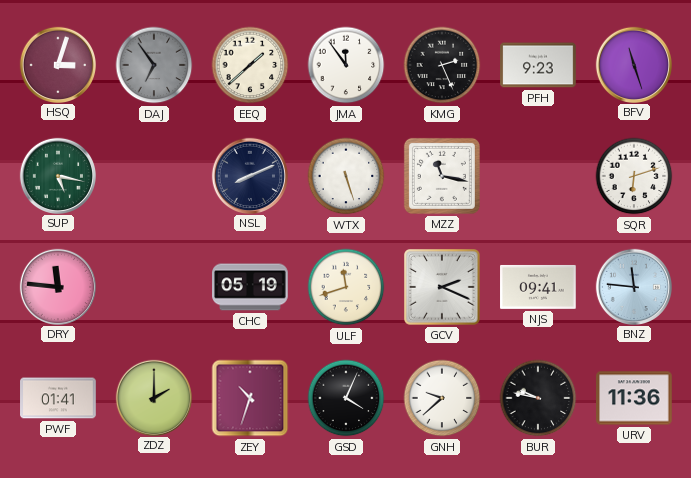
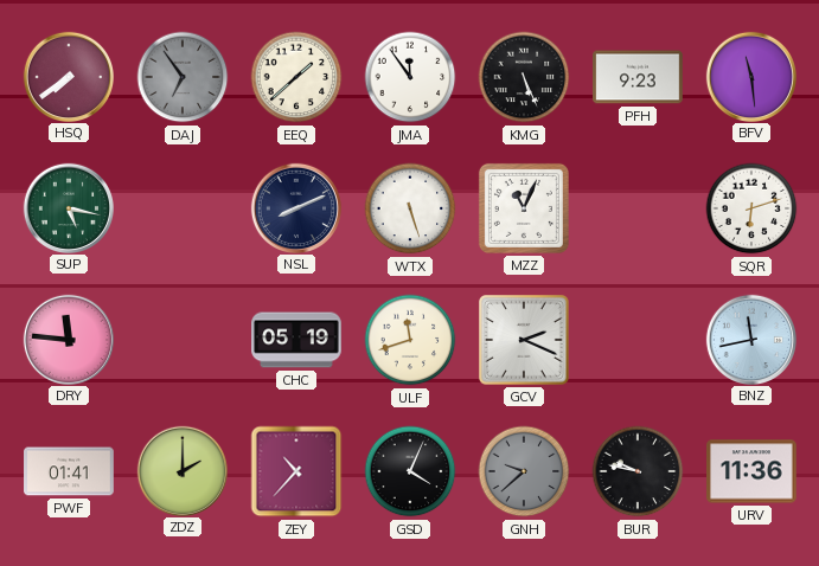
HSQ: 3:03 -> 7:39 (68, 76)
KMG: 2:26 -> 5:26 (524, 77)
BFV: 11:27 -> 11:29 (750, 76)
MZZ: 11:17 -> 11:04 (524, 208)
NJS: 09:41 -> none (538, 287)
BNZ: 11:46 -> 11:43 (750, 339)
ZEY: 10:33 -> 10:37 (296, 471)
GNH dial: white -> grey (524, 471)
